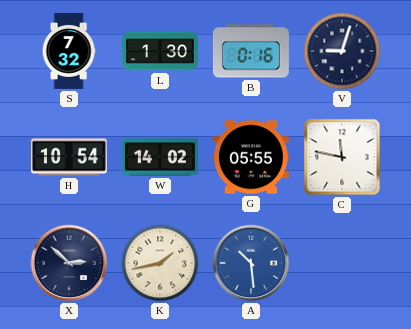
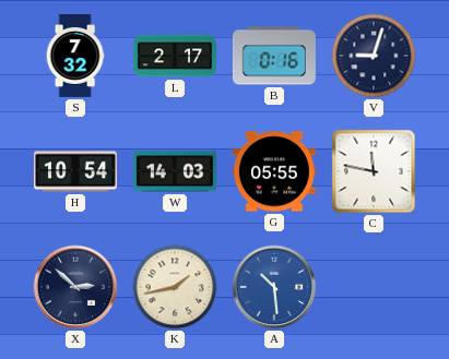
L: 1:30 -> 2:17 (175, 56)
W: 14:02 -> 14:03 (175, 171)
